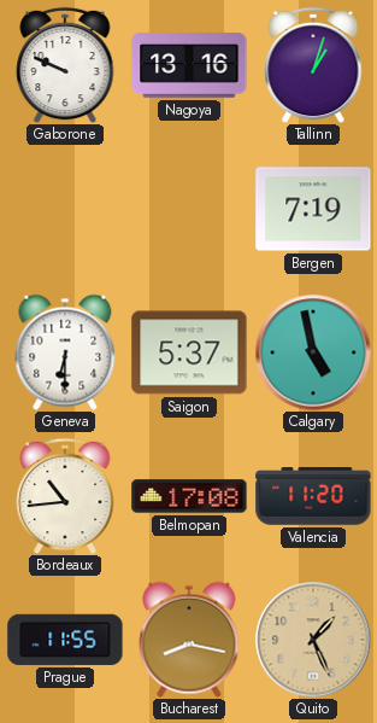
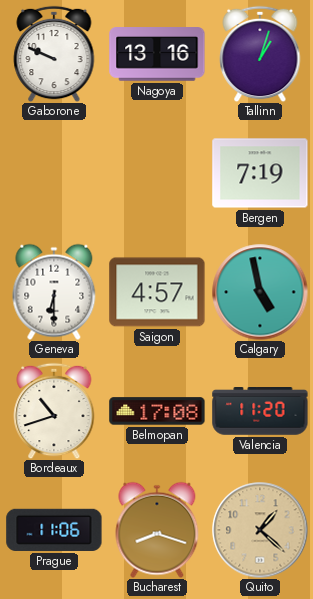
Saigon: 5:37 -> 4:57 (157, 292)
Bordeaux: 10:44 -> 10:42 (54, 411)
Prague: 11:55 -> 11:06 (54, 530)
Bucharest: 8:17 -> 8:18 (157, 530)
Quito: 1:26 -> 1:22 (260, 530)
